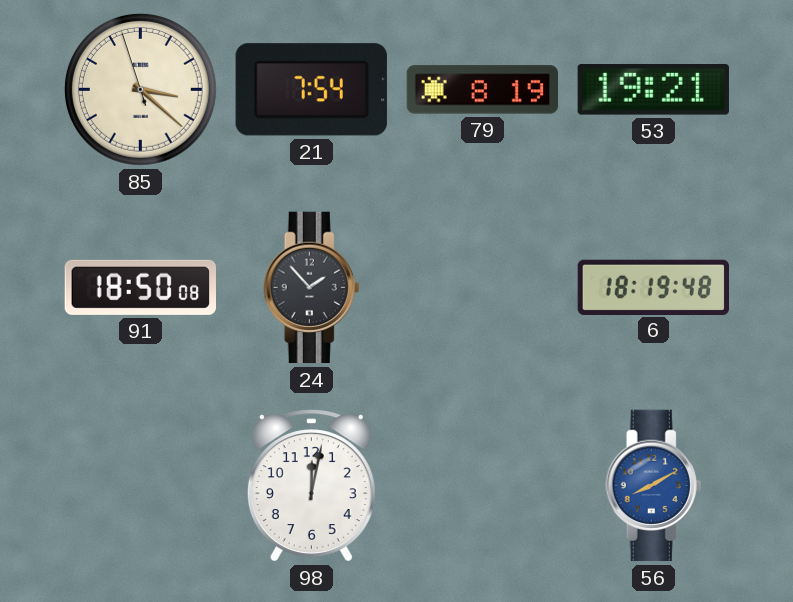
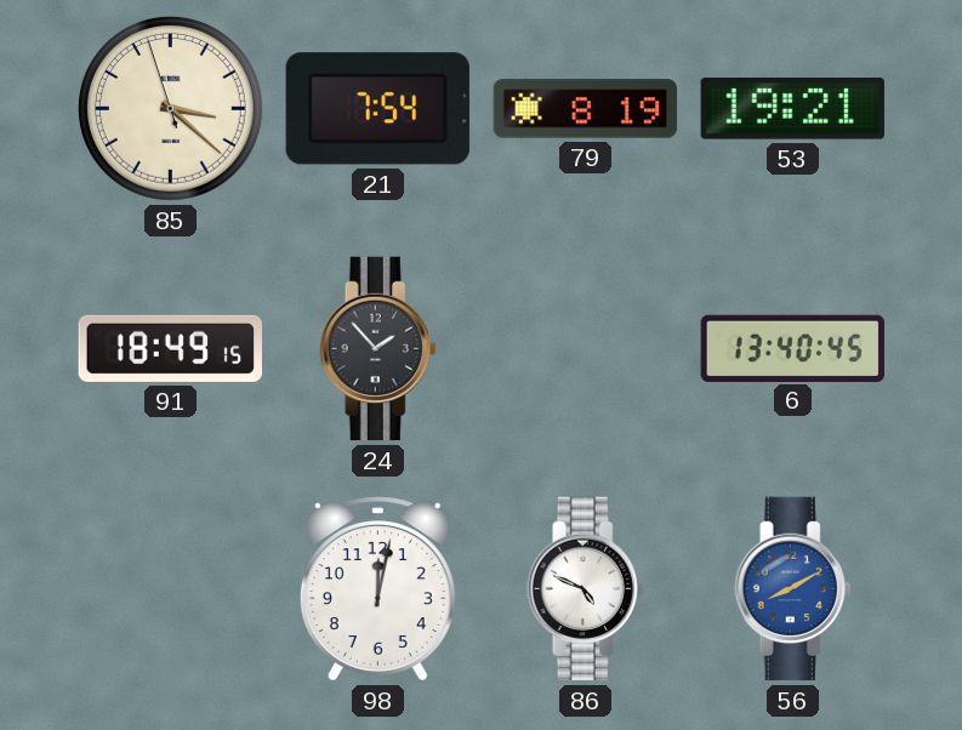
91: 18:50 -> 18:49 (170, 348)
6: 18:19 -> 13:40 (792, 348)
86: none -> 4:49 (586, 589)
